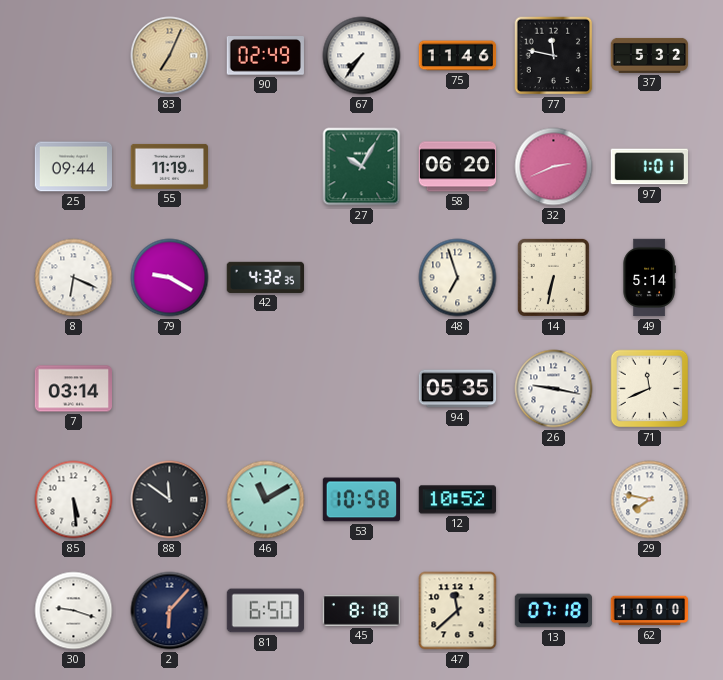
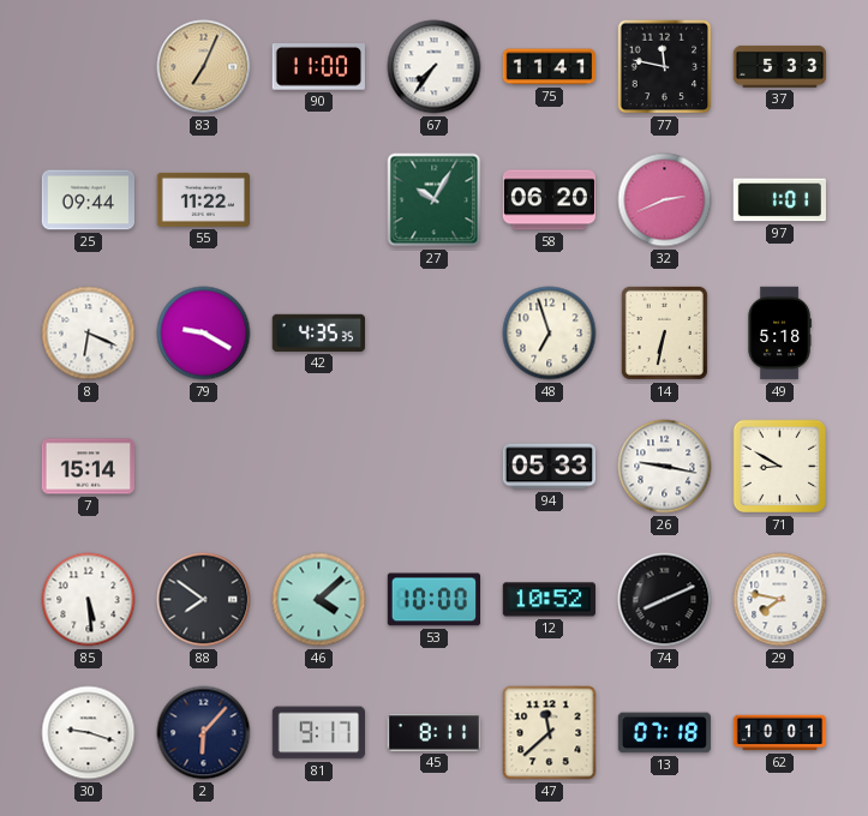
90: 02:49 -> 11:00 (318, 67)
75: 11:46 -> 11:41 (550, 67)
37: 5:32 -> 5:33 (780, 66)
55: 11:19 -> 11:22 (203, 199)
42: 4:32 -> 4:35 (318, 332)
49: 5:14 -> 5:18 (779, 334)
7: 03:14 -> 15:14 (88, 467)
94: 05:35 -> 05:33 (550, 467)
71: 11:41 -> 8:50 (780, 467)
88: 11:51 -> 7:51 (204, 600)
46: 11:10 -> 4:08 (319, 600)
53: 10:58 -> 10:00 (433, 600)
74: none -> 8:11 (665, 600)
81: 6:50 -> 9:17 (318, 733)
45: 8:18 -> 8:11 (435, 733)
62: 10:00 -> 10:01 (780, 733)
